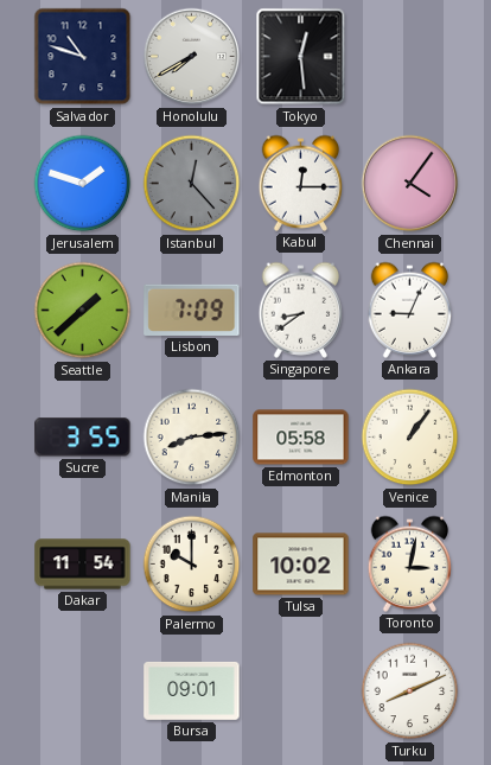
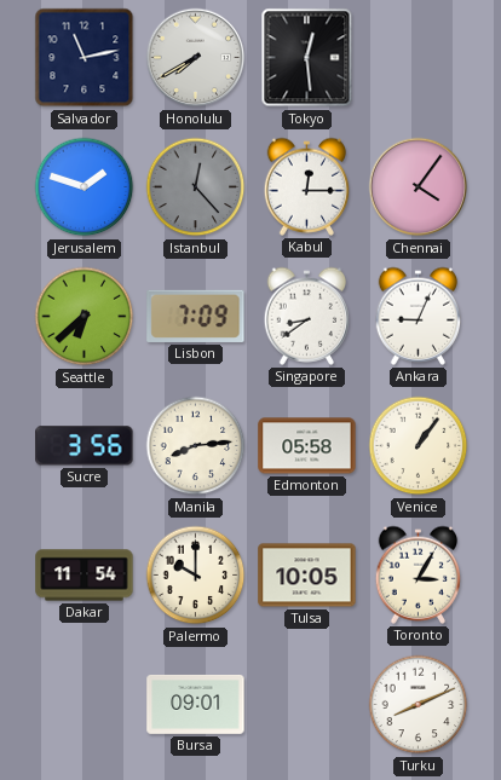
Salvador: 10:48 -> 11:13 (85, 58)
Seattle: 1:38 -> 6:38 (85, 317)
Sucre: 3:55 -> 3:56 (85, 446)
Tulsa: 10:02 -> 10:05 (307, 576)
Toronto: 3:02 -> 3:05 (419, 574)
